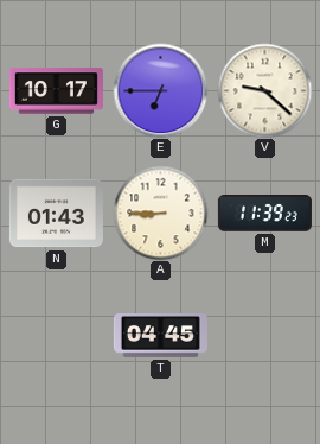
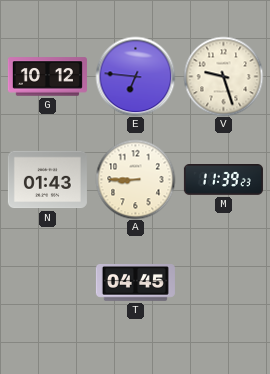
G: 10:17 -> 10:12 (47, 77)
E: 6:45 -> 6:46 (135, 76)
V: 9:22 -> 9:27 (223, 76)
